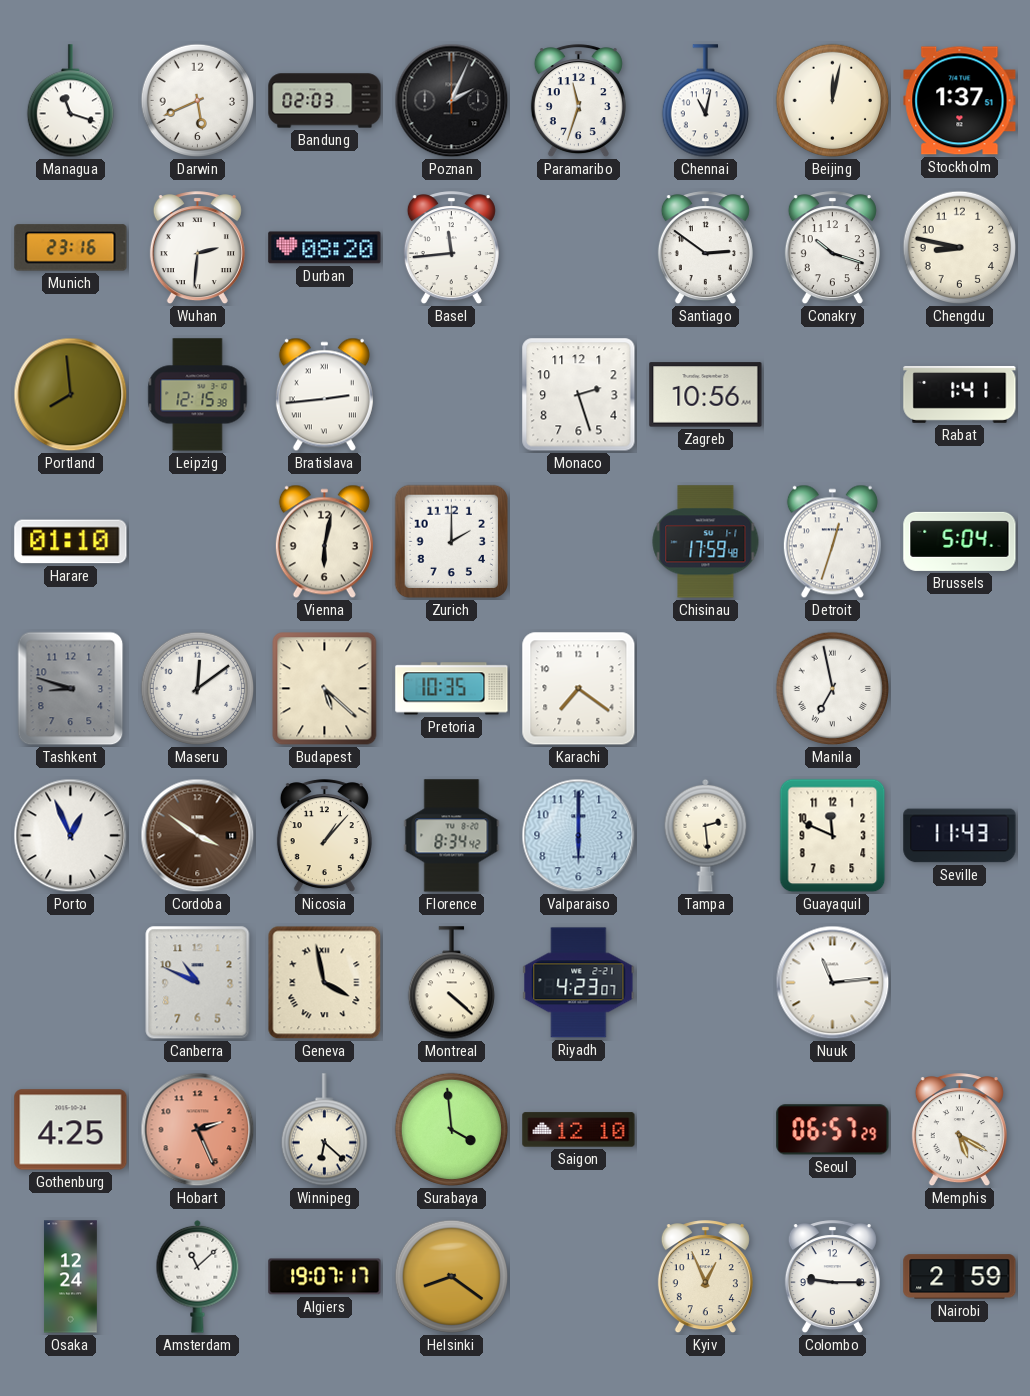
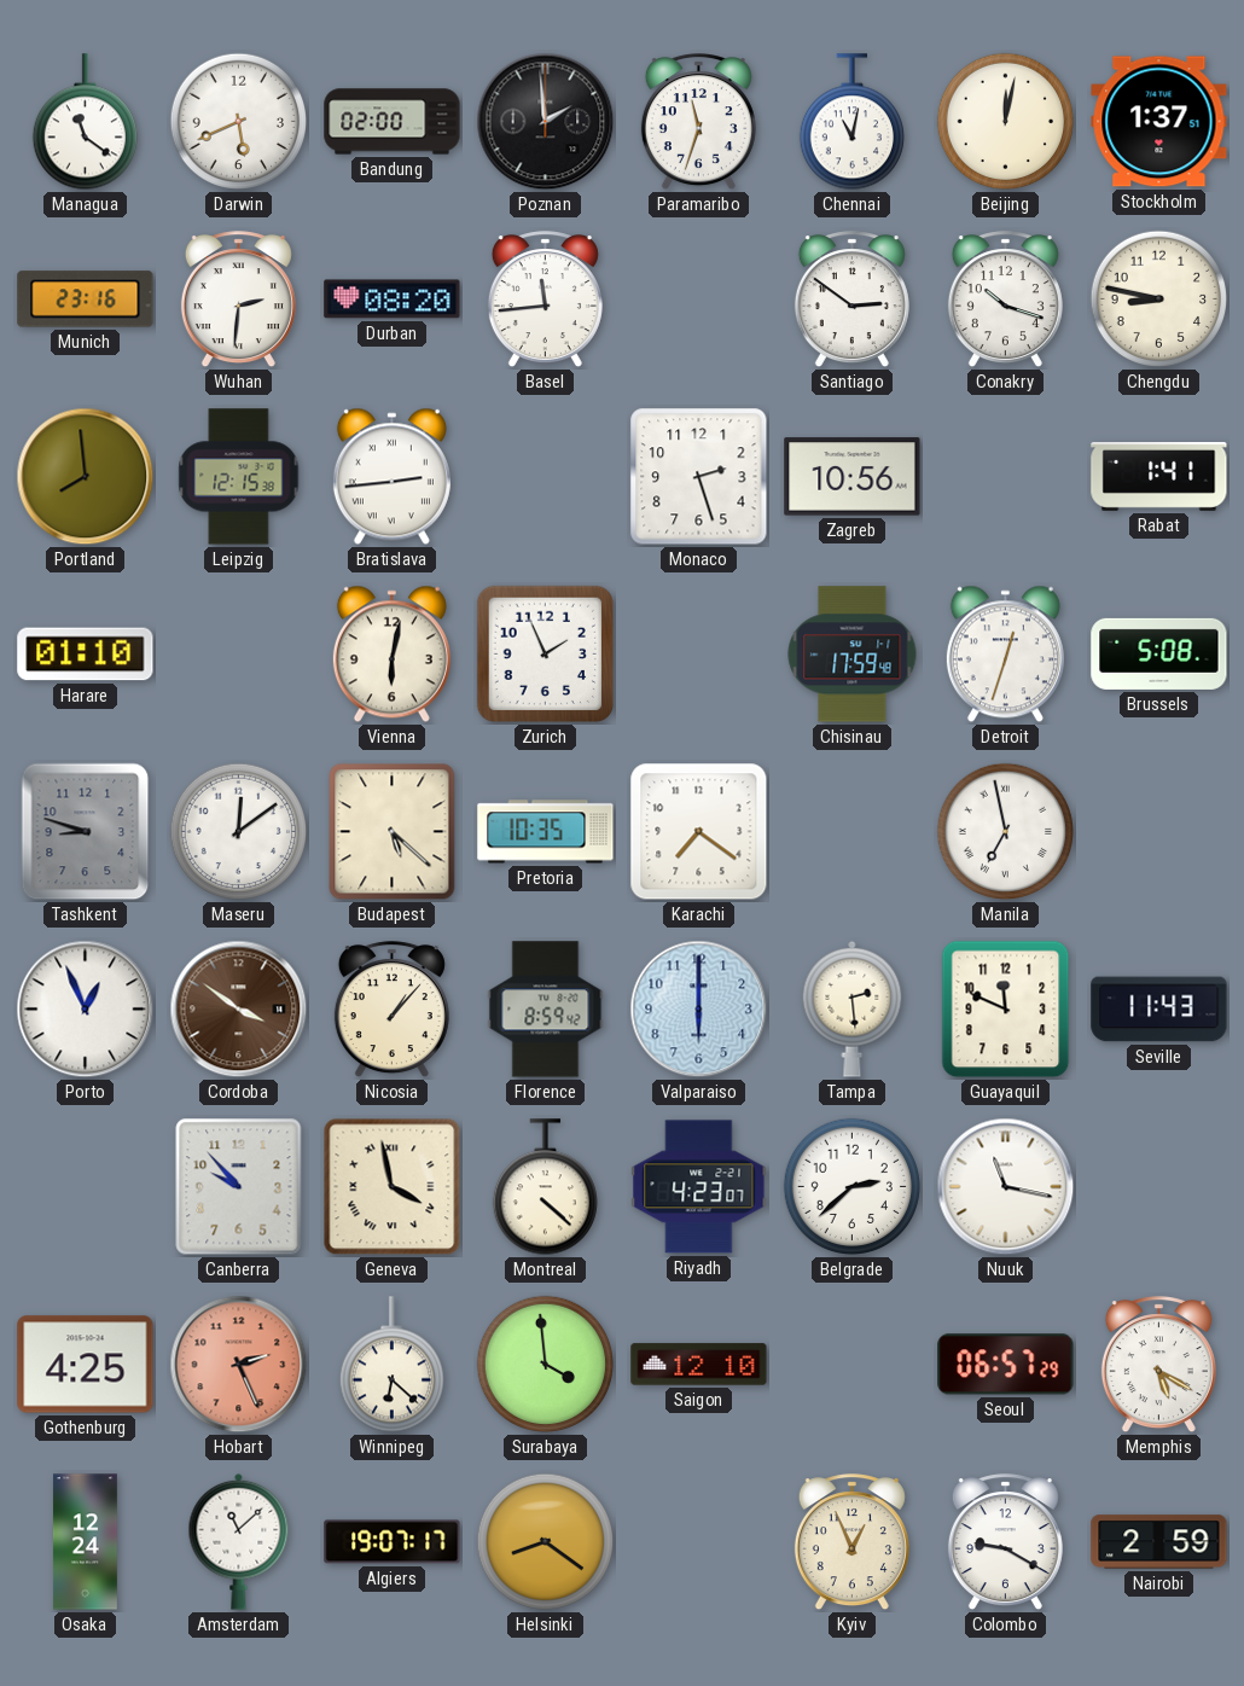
Managua: 11:18 -> 11:21 (85, 122)
Bandung: 02:03 -> 02:00 (393, 122)
Poznan: 2:04 -> 1:59 (546, 122)
Zurich: 2:00 -> 1:56 (546, 655)
Brussels: 5:04 -> 5:08 (1159, 653)
Florence: 8:34 -> 8:59 (546, 1010)
Canberra: 10:49 -> 9:53 (239, 1187)
Belgrade: none -> 2:38 (851, 1187)
Nuuk: 11:14 -> 11:17 (1006, 1187)
Colombo: 9:15 -> 9:20 (1005, 1542)
